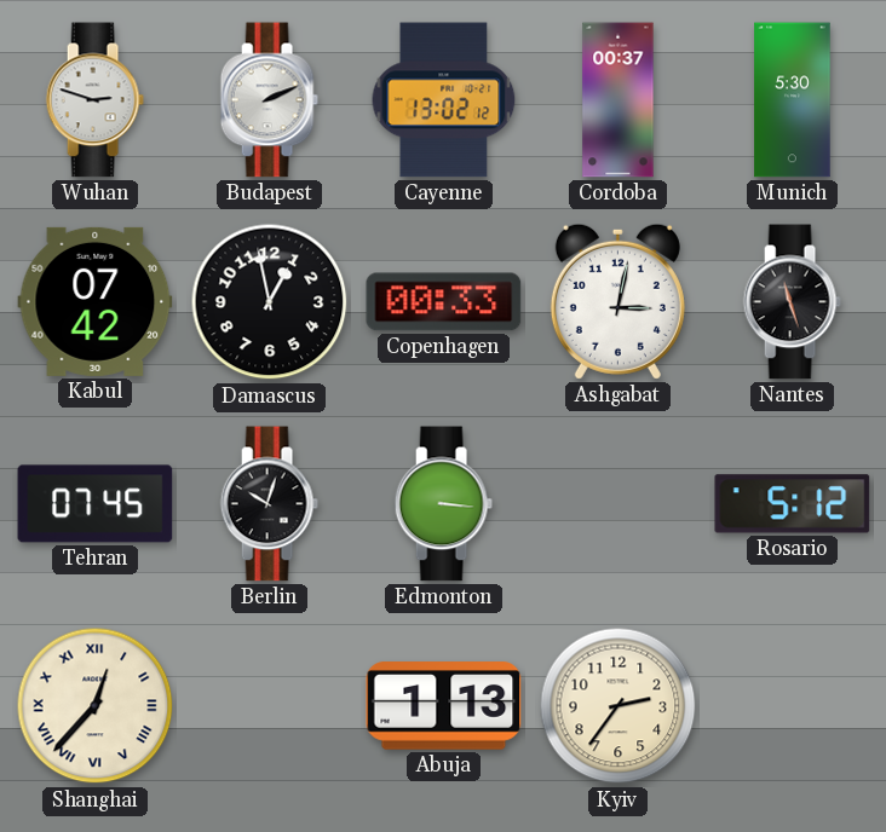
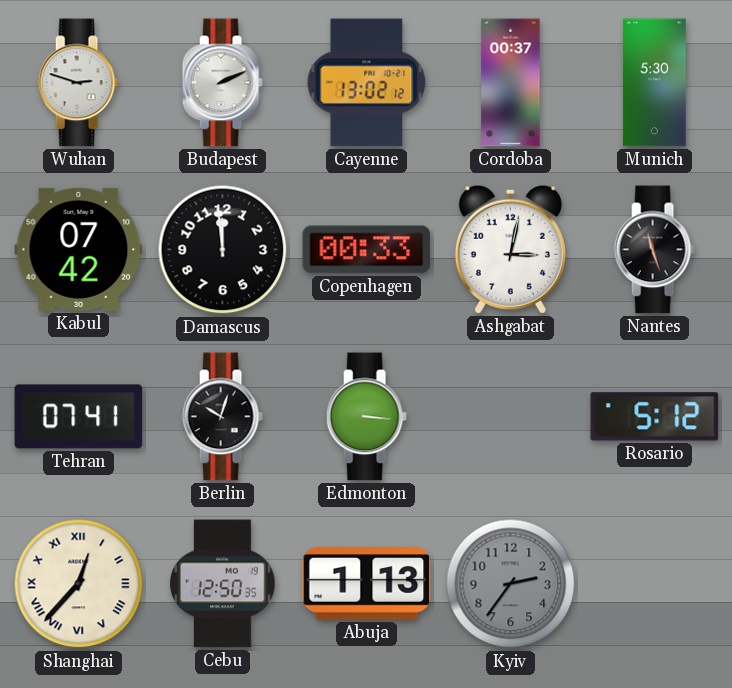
Damascus: 12:58 -> 11:59 (223, 250)
Tehran: 07:45 -> 07:41 (79, 417)
Cebu: none -> 12:50 (223, 584)
Kyiv dial: cream -> grey (511, 584)
